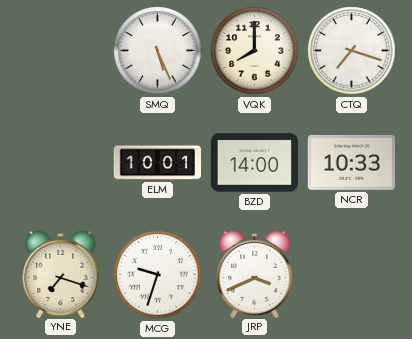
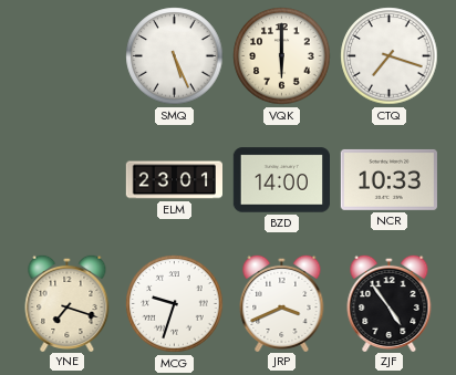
VQK: 8:00 -> 6:00 (282, 56)
ELM: 10:01 -> 23:01 (174, 180)
ZJF: none -> 4:54 (390, 302)
